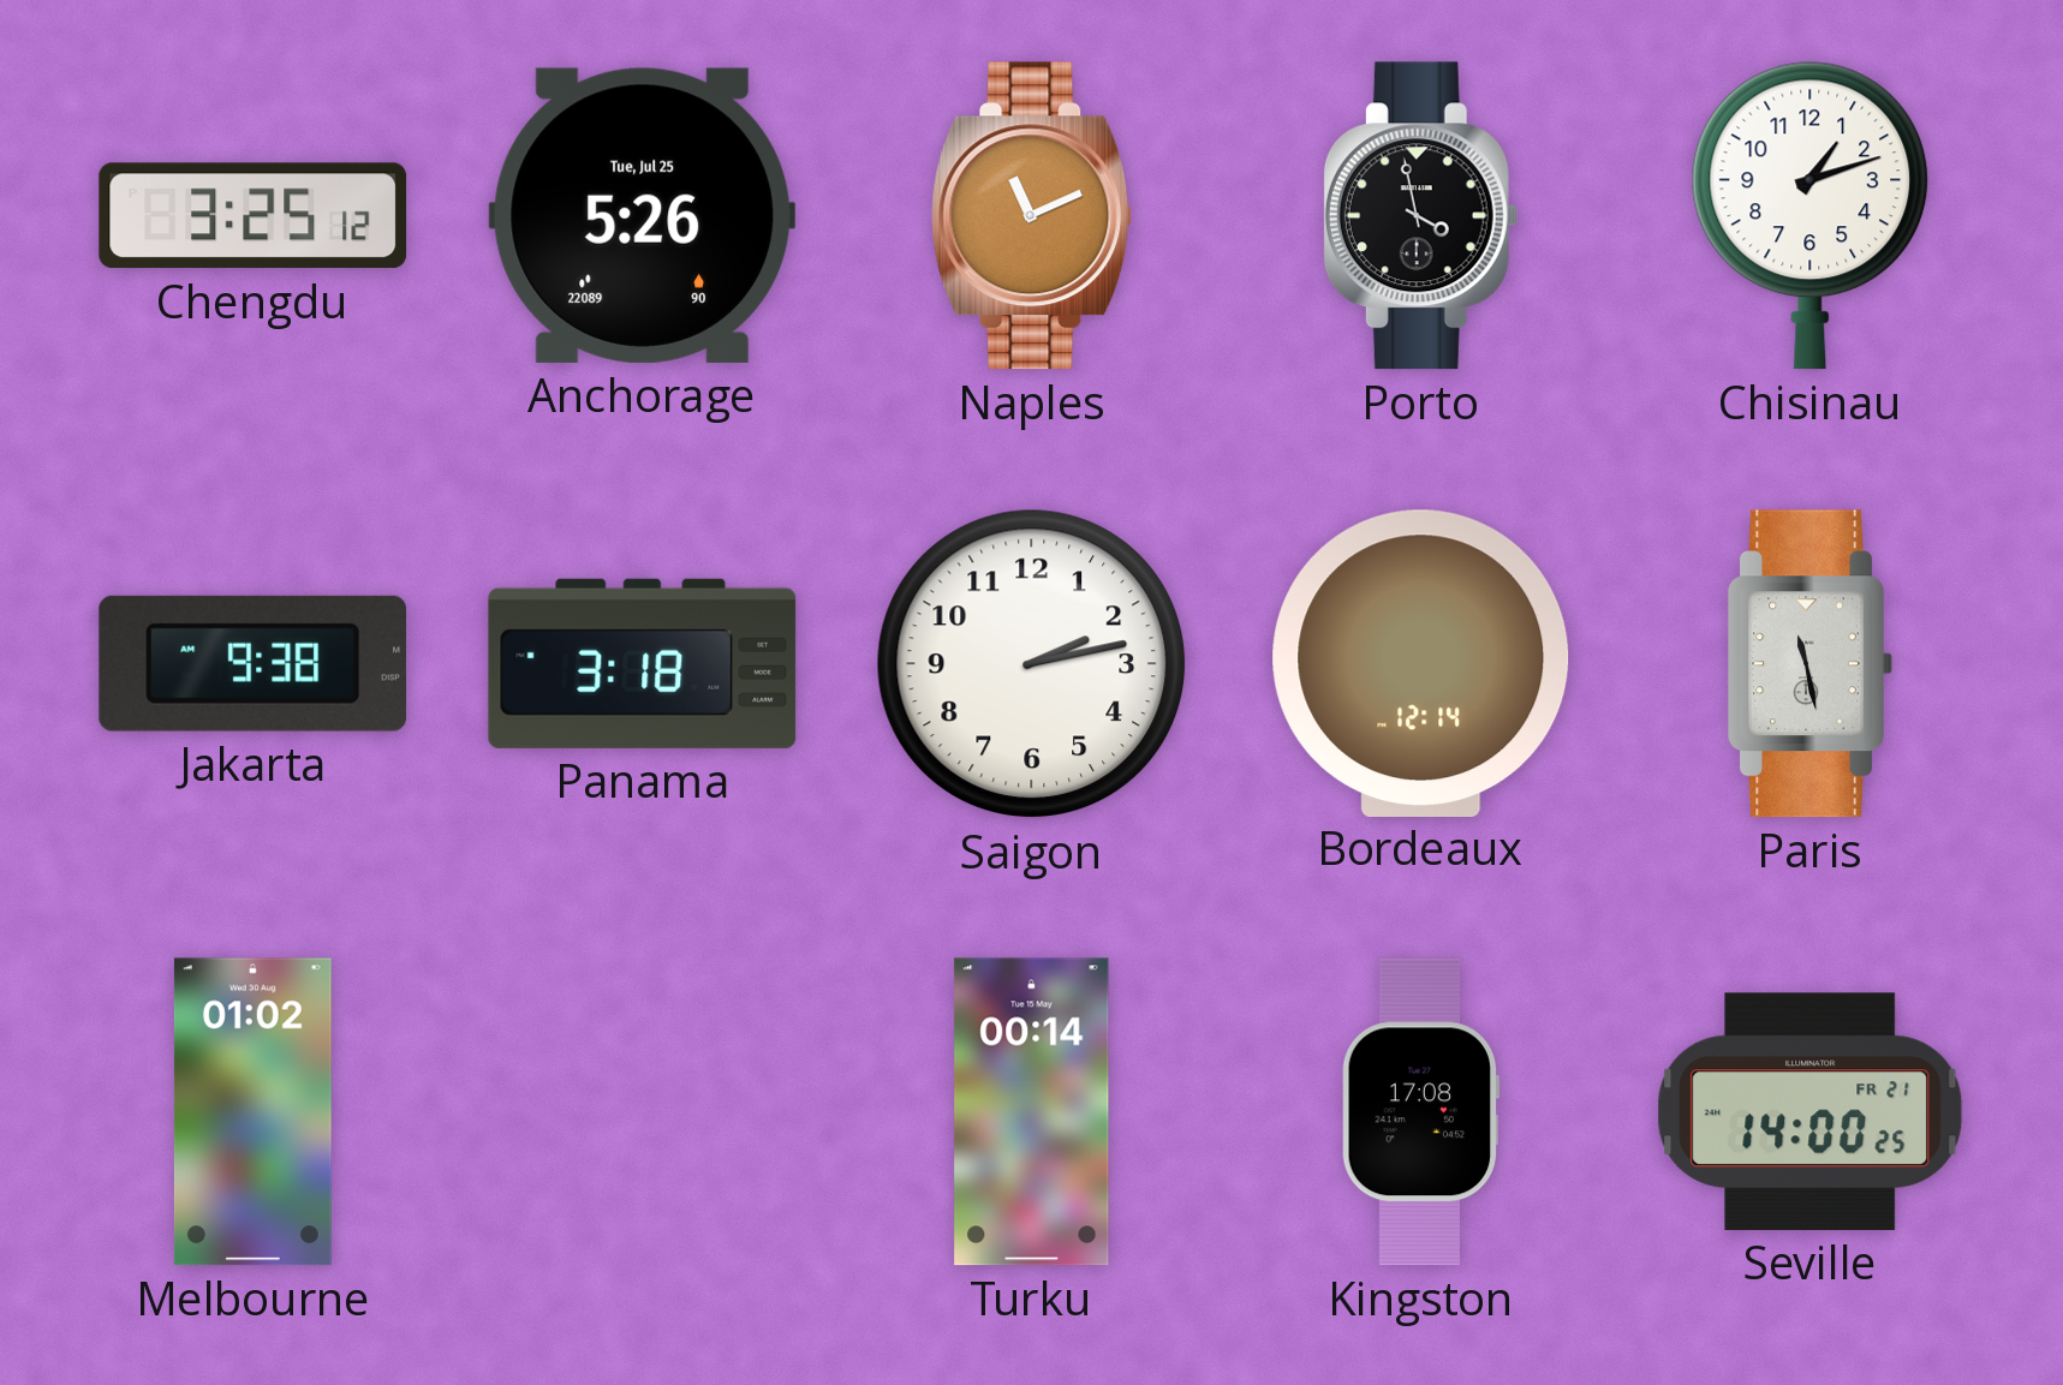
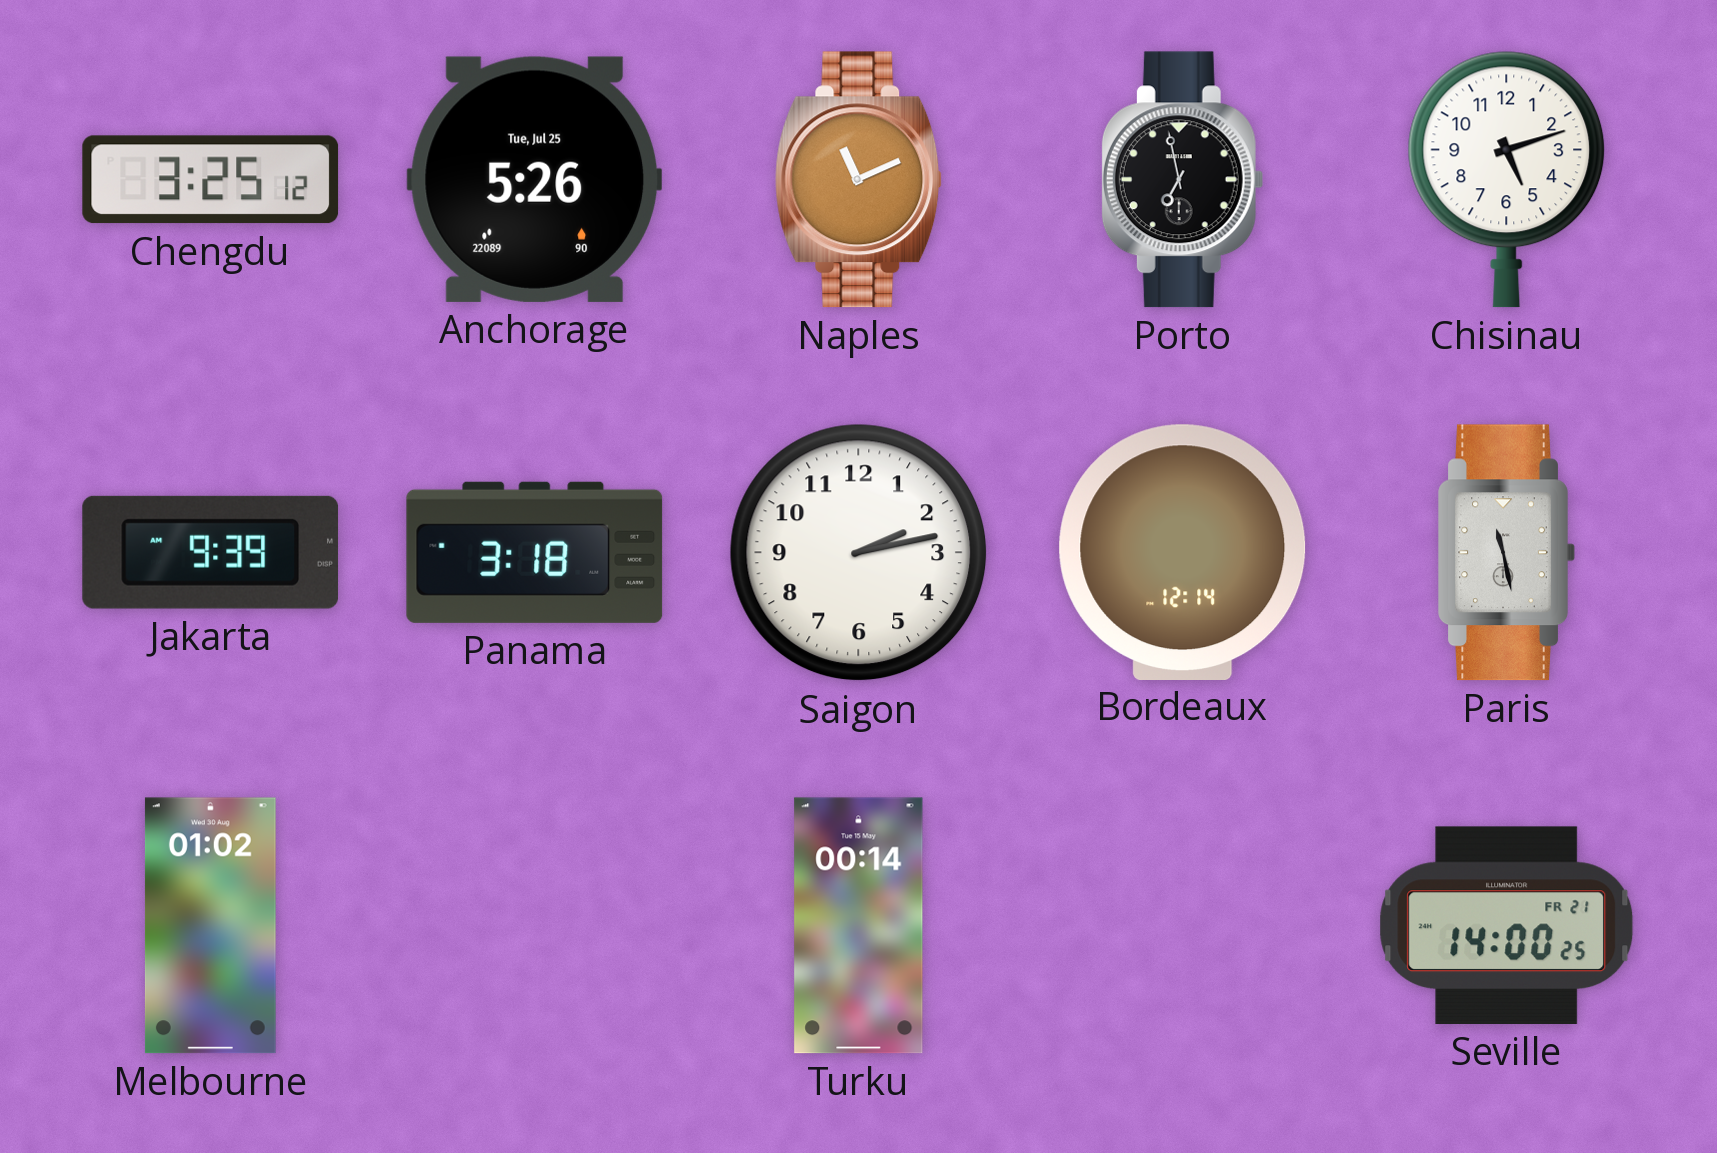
Porto: 3:58 -> 6:58 (1182, 180)
Chisinau: 1:12 -> 5:12 (1507, 179)
Jakarta: 9:38 -> 9:39 (211, 552)
Kingston: 17:08 -> none (1420, 1112)
